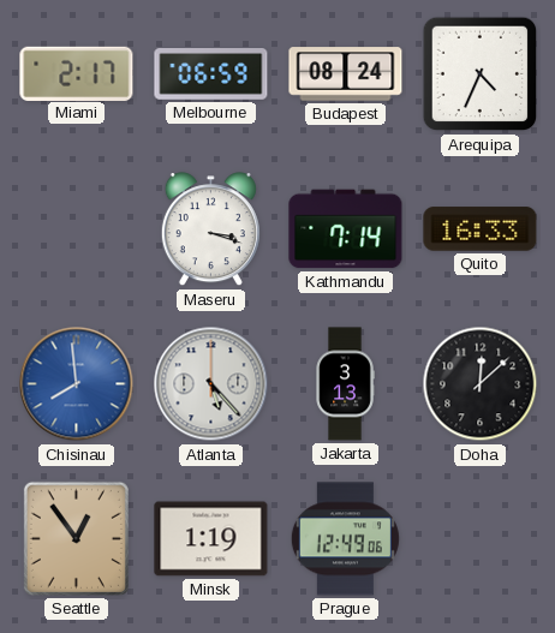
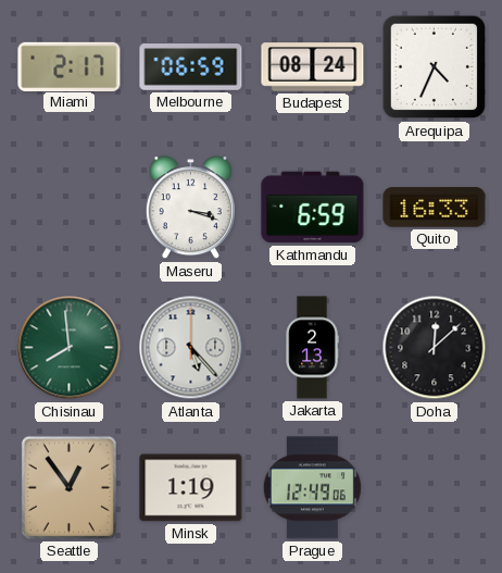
Kathmandu: 7:14 -> 6:59 (313, 208)
Chisinau dial: blue -> green (70, 348)
Jakarta: 3:13 -> 2:13 (312, 348)
